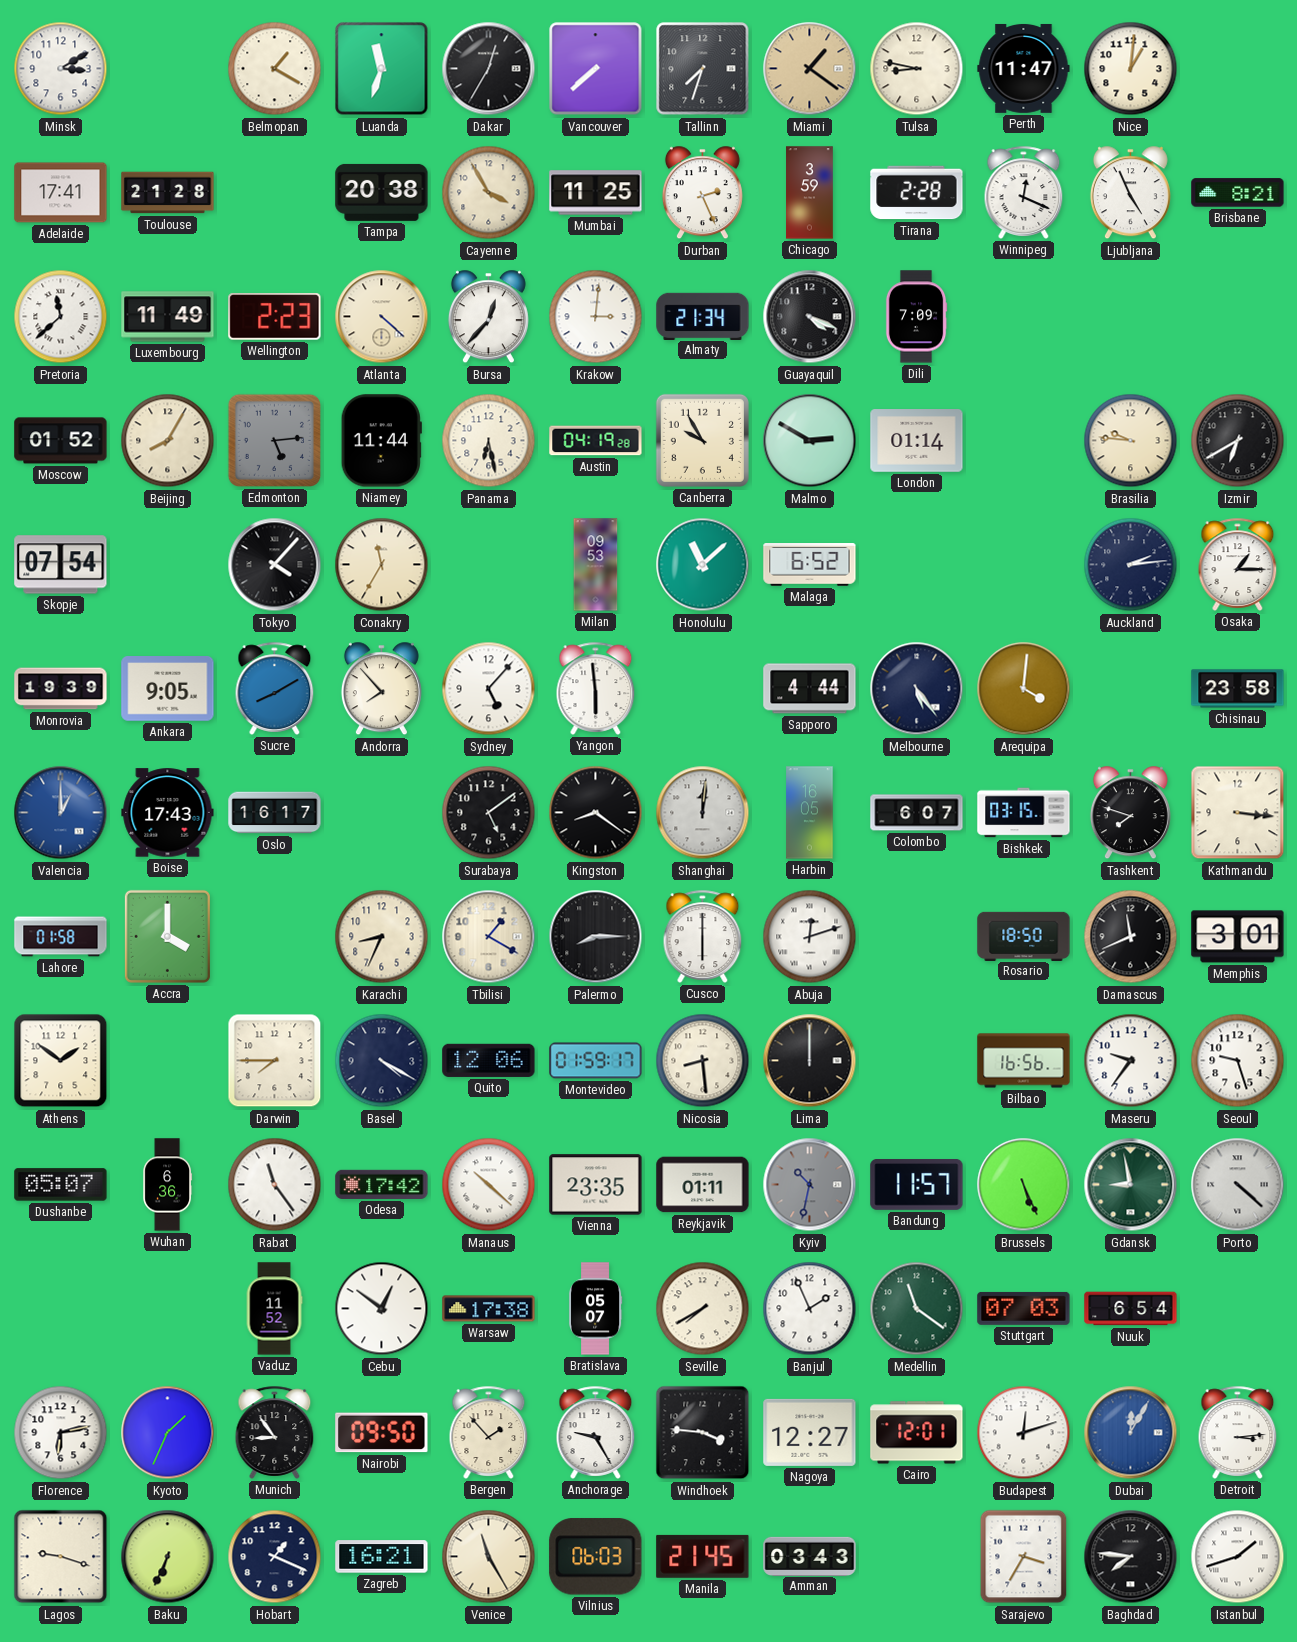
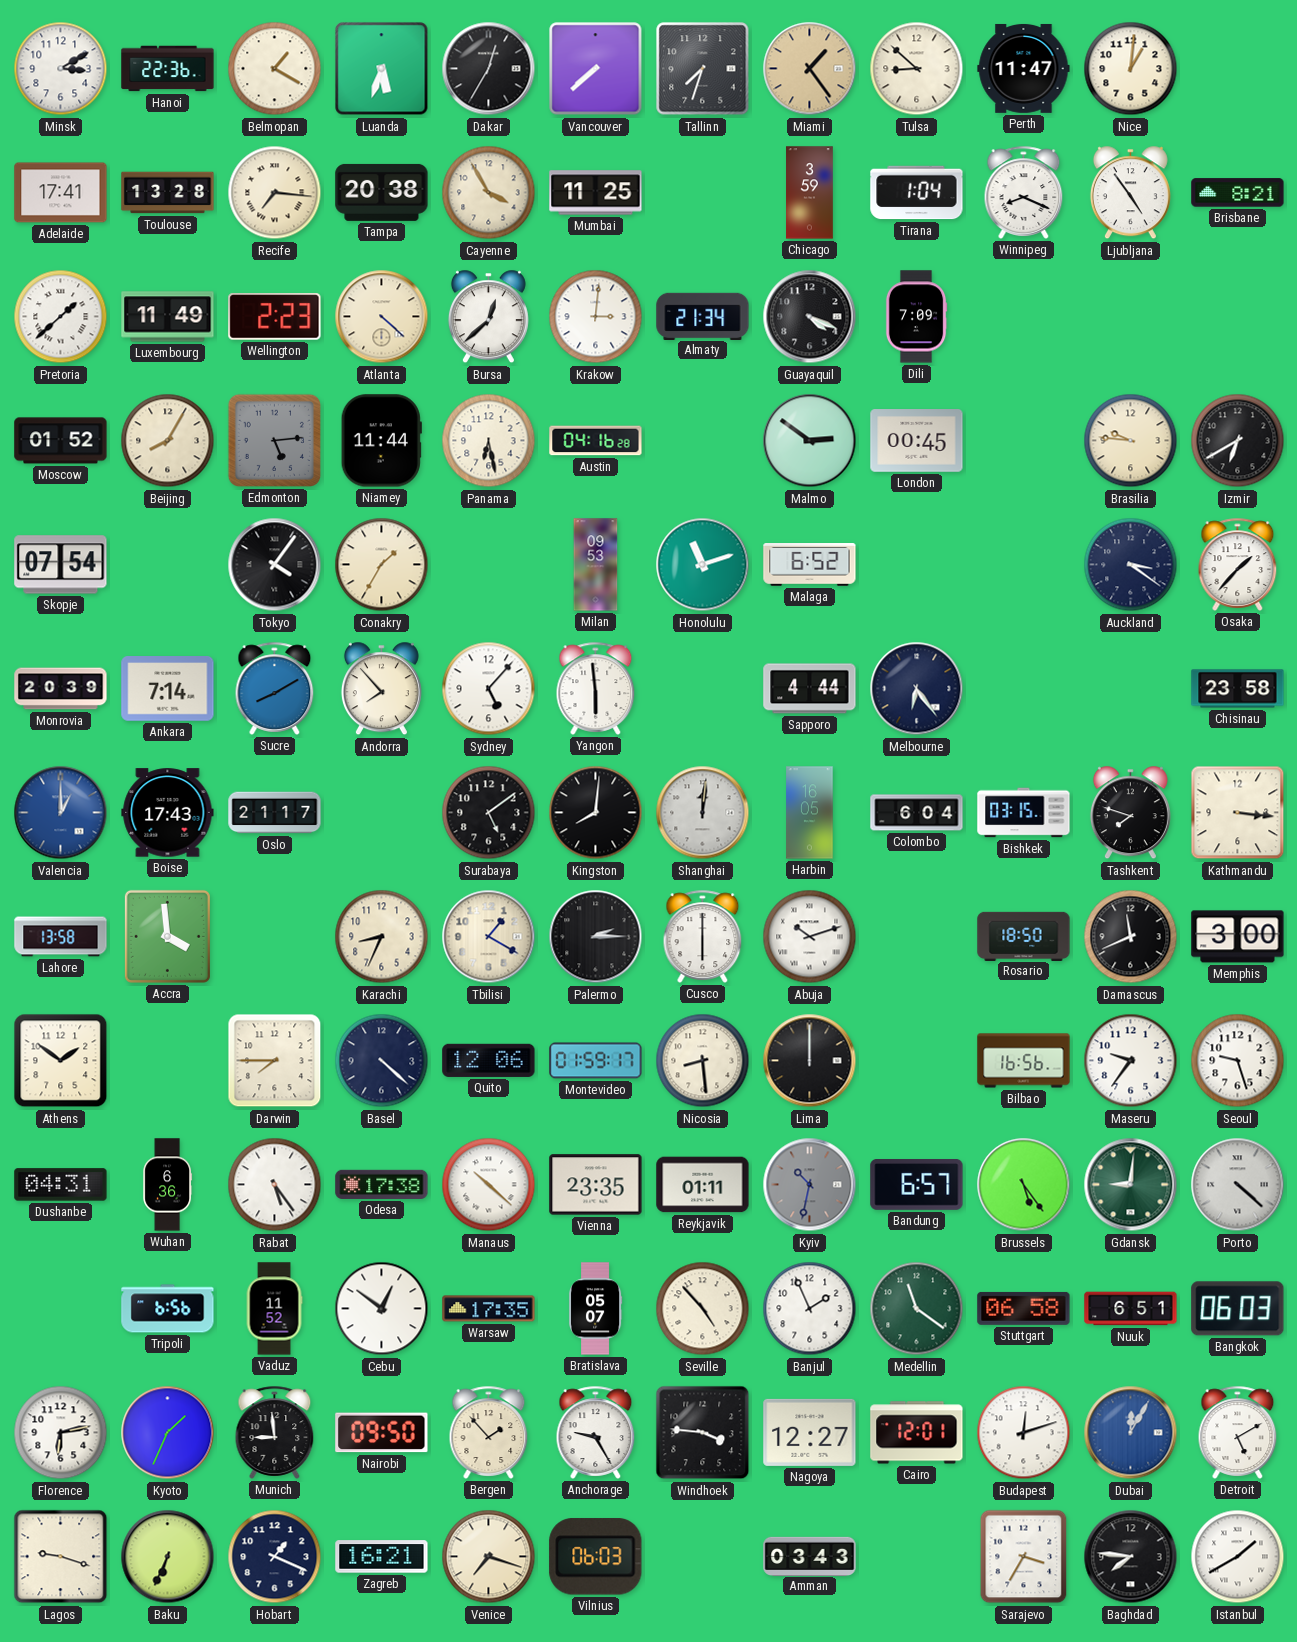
Hanoi: none -> 22:36 (168, 69)
Luanda: 11:33 -> 5:33 (382, 69)
Miami: 1:21 -> 1:24 (810, 69)
Tulsa: 8:47 -> 8:52 (917, 69)
Toulouse: 21:28 -> 13:28 (168, 193)
Recife: none -> 7:16 (275, 193)
Durban: 2:26 -> none (702, 193)
Tirana: 2:28 -> 1:04 (917, 193)
Winnipeg: 12:19 -> 8:19 (1024, 192)
Ljubljana: 4:56 -> 4:54 (1130, 193)
Pretoria: 11:38 -> 1:38 (61, 317)
Bursa: 12:37 -> 12:38 (488, 317)
Austin: 04:19 -> 04:16 (596, 441)
Canberra: 9:55 -> none (702, 440)
Malmo: 2:50 -> 2:51 (810, 441)
London: 01:14 -> 00:45 (917, 441)
Tokyo: 4:07 -> 4:06 (275, 565)
Conakry: 11:35 -> 1:35 (382, 565)
Honolulu: 11:08 -> 11:12 (703, 565)
Auckland: 2:14 -> 3:21 (1131, 565)
Osaka: 1:15 -> 1:37 (1238, 564)
Monrovia: 19:39 -> 20:39 (61, 689)
Ankara: 9:05 -> 7:14 (168, 689)
Melbourne: 5:24 -> 6:24 (917, 689)
Arequipa: 4:01 -> none (1024, 689)
Oslo: 16:17 -> 21:17 (275, 813)
Kingston: 8:21 -> 8:01 (596, 813)
Colombo: 6:07 -> 6:04 (917, 813)
Lahore: 01:58 -> 13:58 (61, 937)
Accra: 4:00 -> 3:59 (167, 936)
Palermo: 8:15 -> 2:15 (596, 937)
Abuja: 12:12 -> 10:12 (810, 937)
Memphis: 3:01 -> 3:00 (1238, 937)
Basel: 4:20 -> 4:22 (382, 1061)
Dushanbe: 05:07 -> 04:31 (61, 1185)
Rabat: 11:24 -> 5:24 (275, 1185)
Odesa: 17:42 -> 17:38 (382, 1184)
Bandung: 11:57 -> 6:57 (917, 1185)
Brussels: 5:26 -> 5:24 (1024, 1185)
Gdansk: 8:58 -> 9:01 (1131, 1185)
Tripoli: none -> 6:56 (168, 1309)
Warsaw: 17:38 -> 17:35 (489, 1309)
Seville: 7:40 -> 4:53 (703, 1309)
Stuttgart: 07:03 -> 06:58 (1024, 1308)
Nuuk: 6:54 -> 6:51 (1131, 1309)
Bangkok: none -> 06:03 (1238, 1309)
Munich: 8:54 -> 8:59 (275, 1432)
Detroit: 3:14 -> 5:10 (1238, 1432)
Venice: 11:25 -> 7:18 (489, 1557)
Manila: 21:45 -> none (703, 1556)
Istanbul: 1:42 -> 1:40 (1238, 1557)
